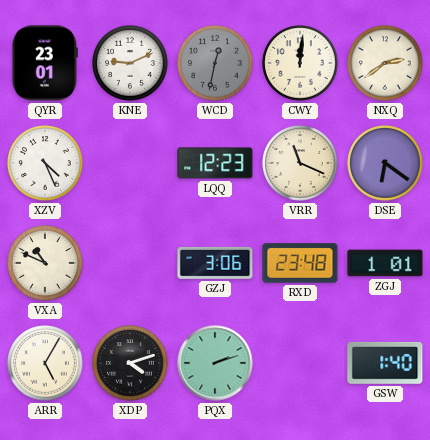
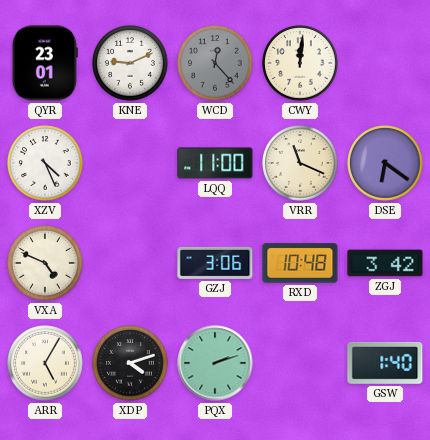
WCD: 12:32 -> 12:23 (215, 63)
NXQ: 2:39 -> none (385, 63)
LQQ: 12:23 -> 11:00 (215, 163)
VXA: 10:49 -> 4:49 (45, 263)
RXD: 23:48 -> 10:48 (300, 263)
ZGJ: 1:01 -> 3:42 (385, 263)
